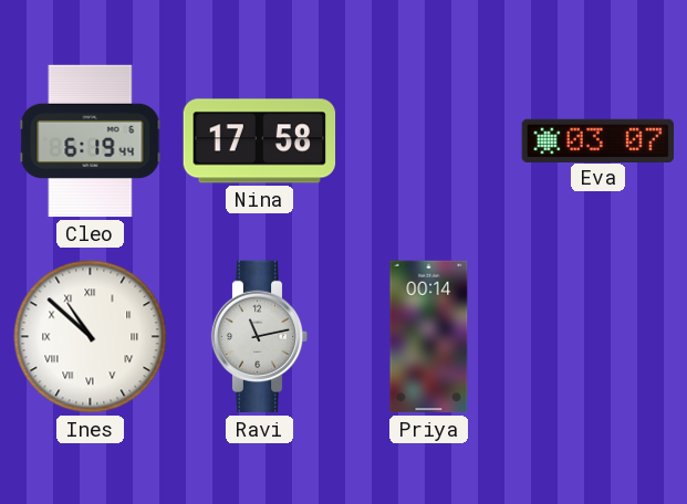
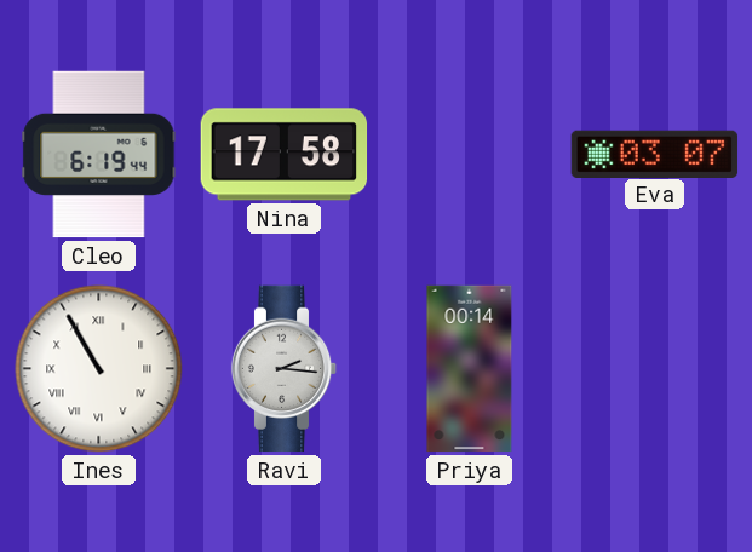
Ines: 10:52 -> 10:55 (99, 369)
Ravi: 11:13 -> 2:16 (285, 369)
